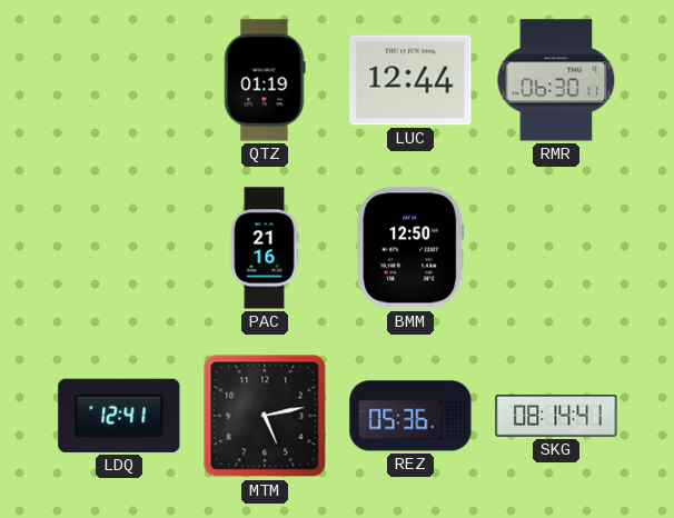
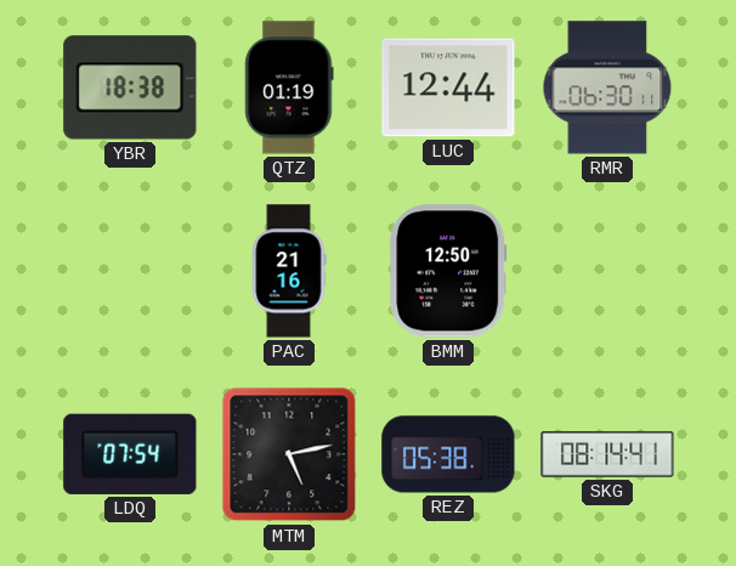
YBR: none -> 18:38 (130, 87)
LDQ: 12:41 -> 07:54 (130, 454)
REZ: 05:36 -> 05:38 (448, 454)
